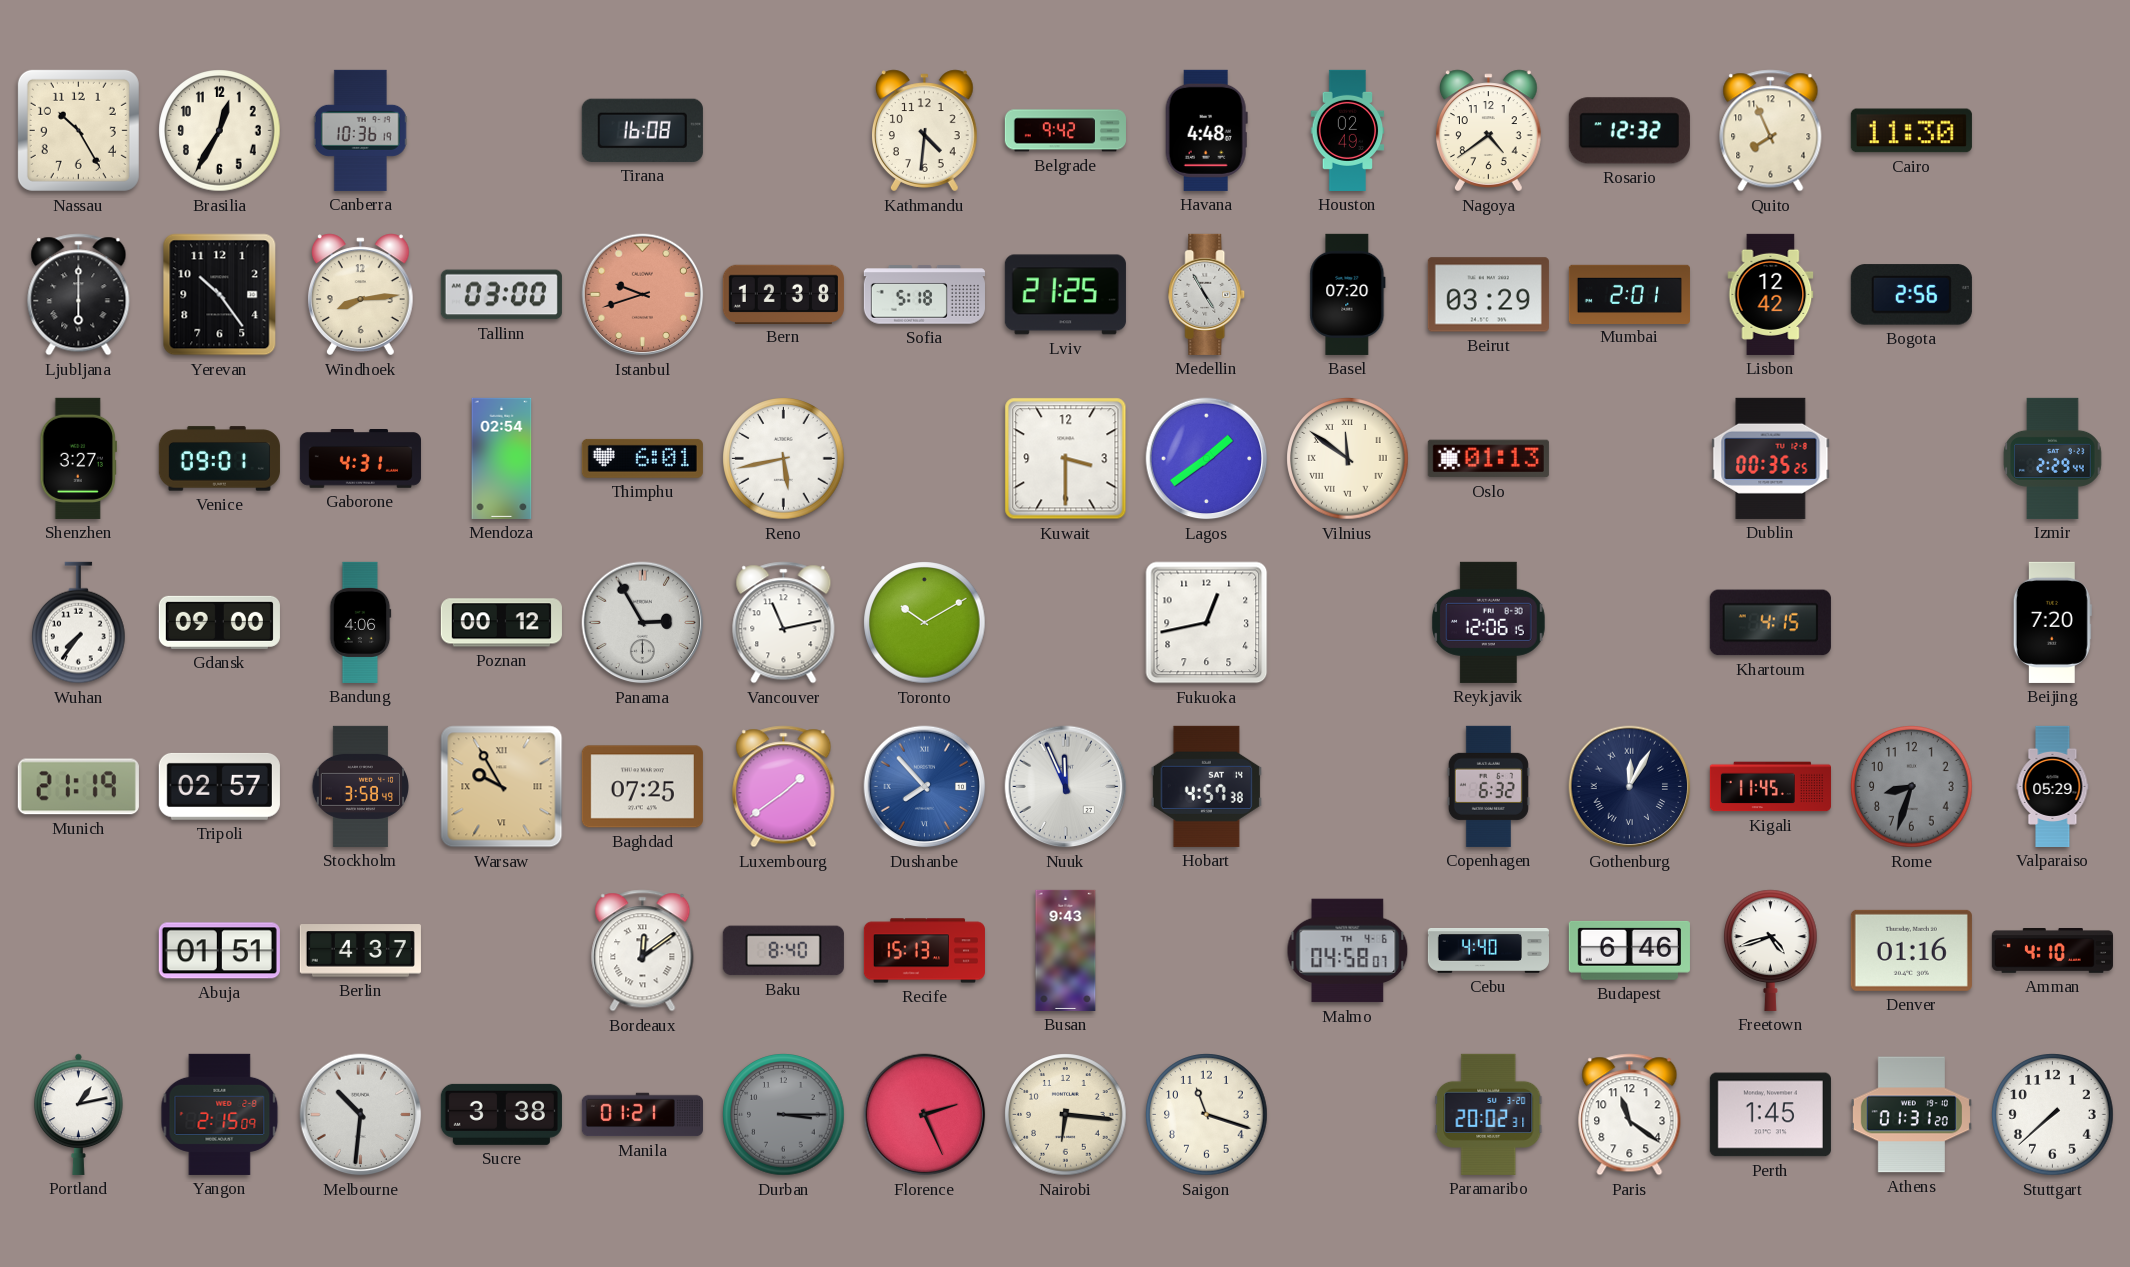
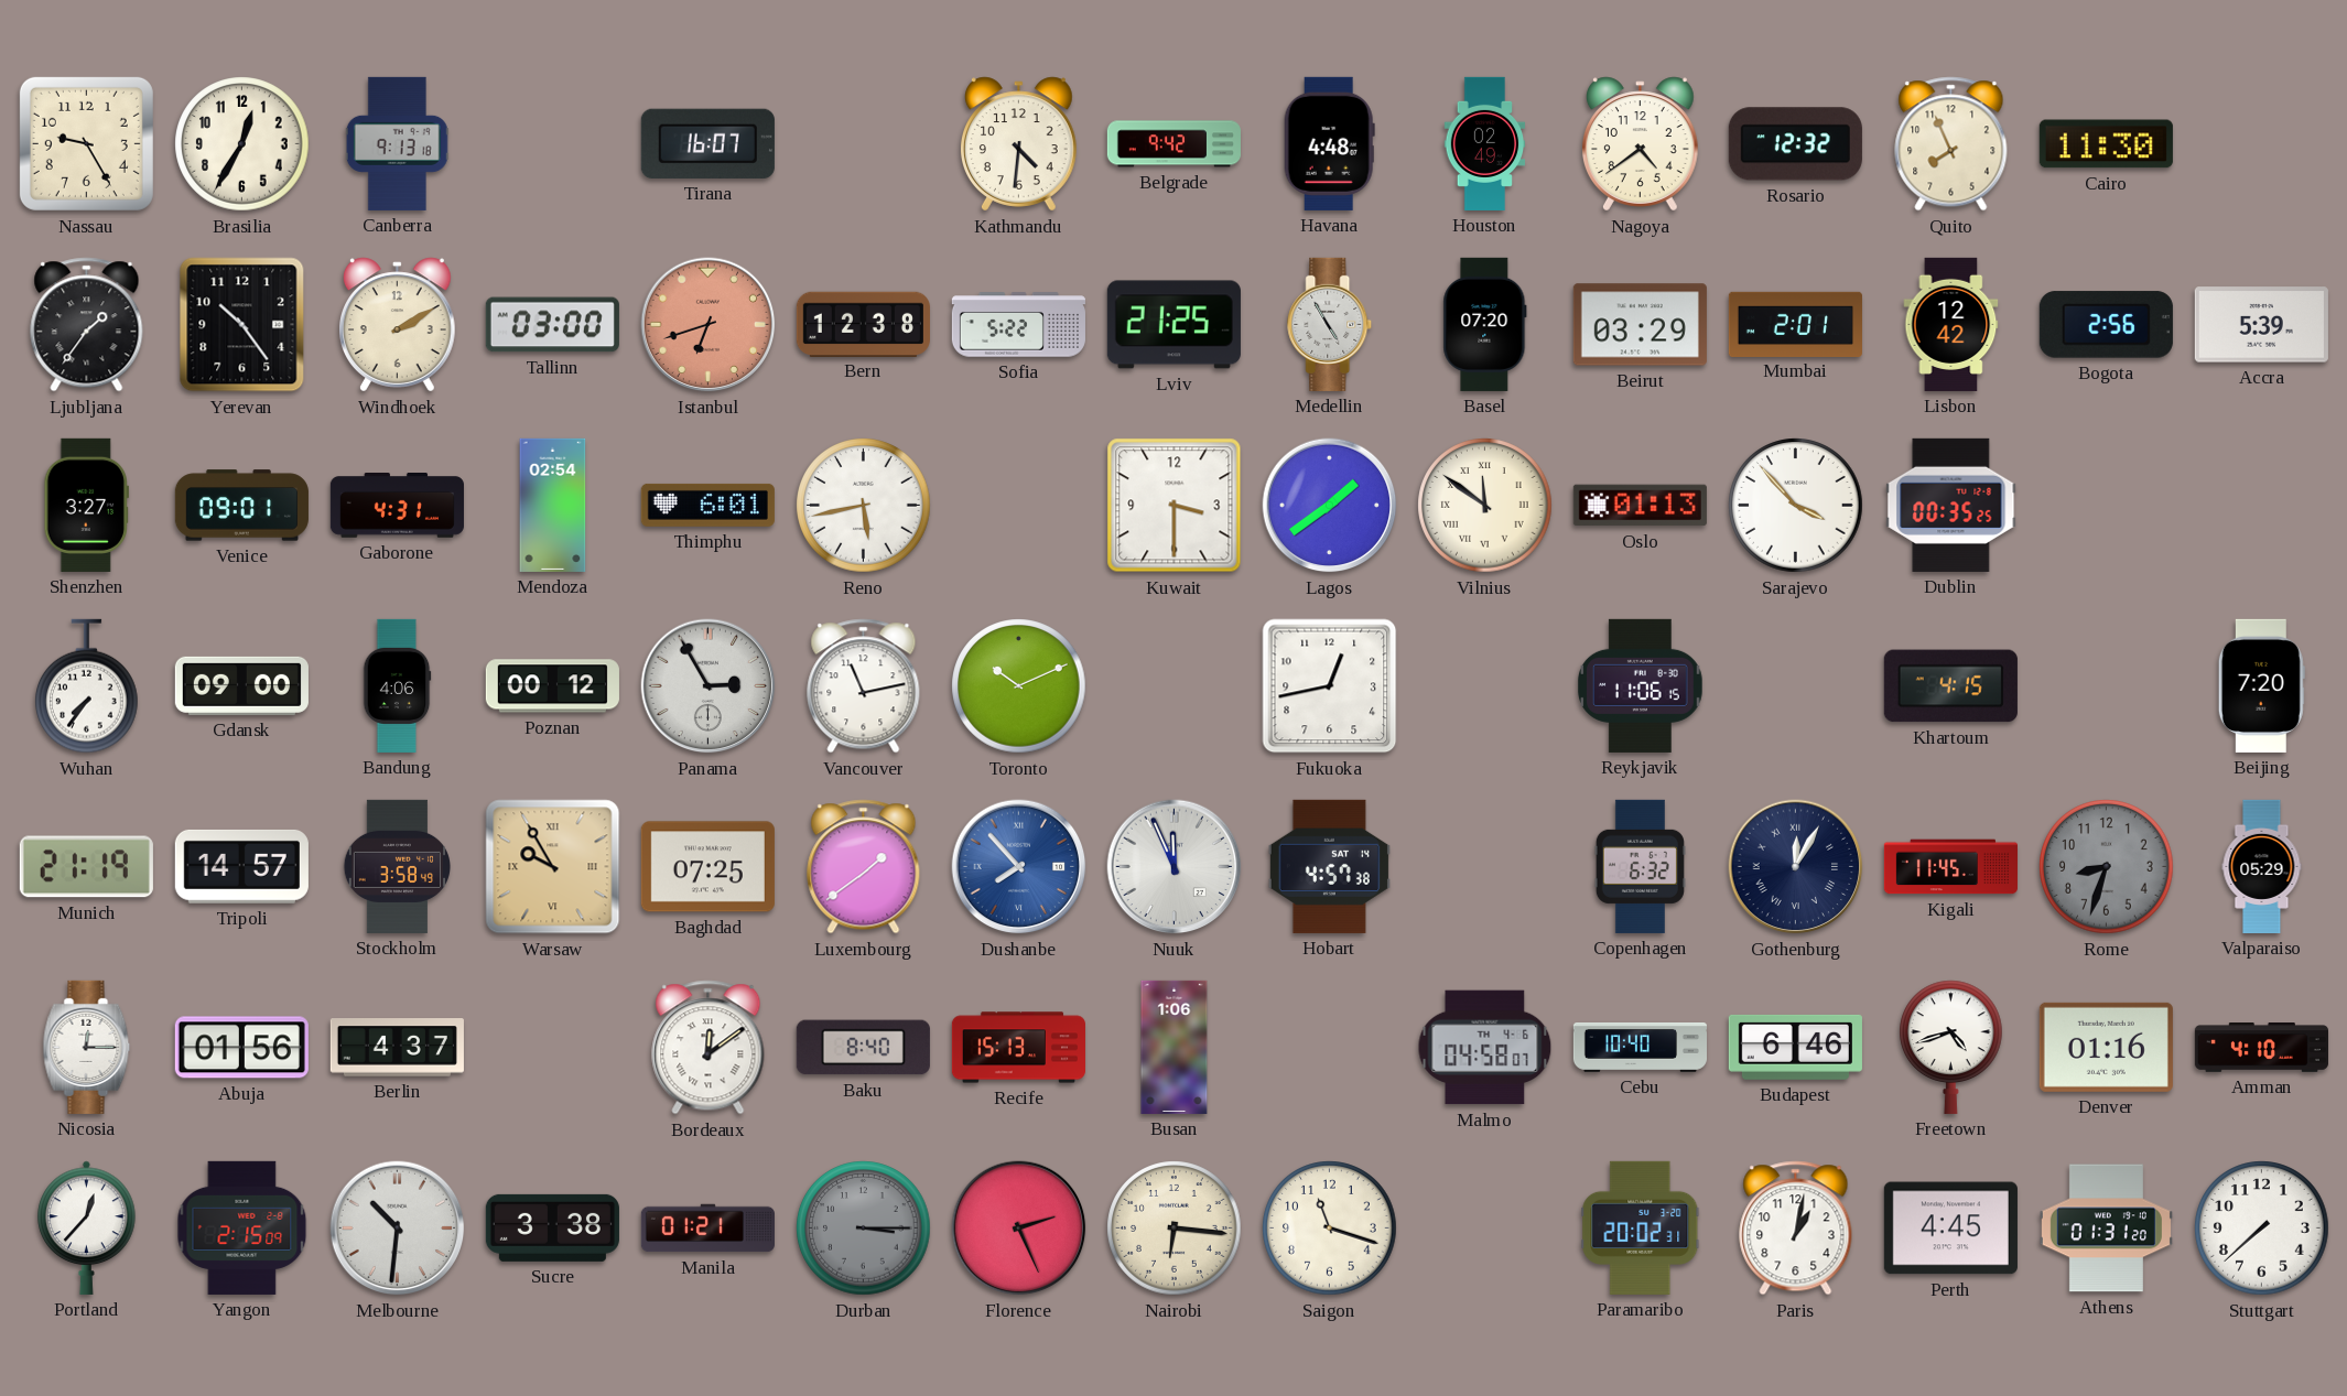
Nassau: 10:25 -> 9:25 (86, 143)
Canberra: 10:36 -> 9:13 (397, 143)
Tirana: 16:08 -> 16:07 (707, 143)
Ljubljana: 6:00 -> 1:36 (87, 325)
Windhoek: 8:14 -> 2:10 (397, 325)
Istanbul: 9:42 -> 6:42 (709, 325)
Sofia: 5:18 -> 5:22 (1018, 325)
Accra: none -> 5:39 (2261, 325)
Sarajevo: none -> 3:53 (1796, 506)
Izmir: 2:29 -> none (2053, 458)
Toronto: 10:10 -> 10:11 (1019, 686)
Reykjavik: 12:06 -> 11:06 (1641, 685)
Tripoli: 02:57 -> 14:57 (241, 866)
Nicosia: none -> 12:15 (87, 1047)
Abuja: 01:51 -> 01:56 (241, 1048)
Busan: 9:43 -> 1:06 (1175, 1047)
Cebu: 4:40 -> 10:40 (1640, 1048)
Portland: 1:13 -> 12:37 (87, 1227)
Paris: 11:21 -> 1:02 (1796, 1229)
Perth: 1:45 -> 4:45 (1950, 1229)
